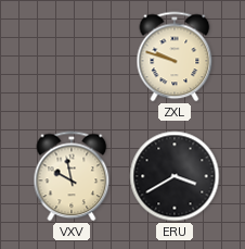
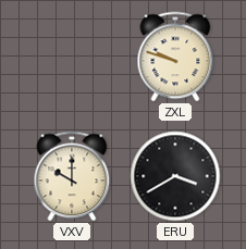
VXV: 9:58 -> 10:00 (72, 176)
